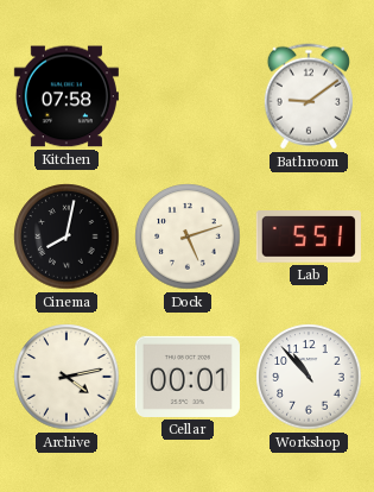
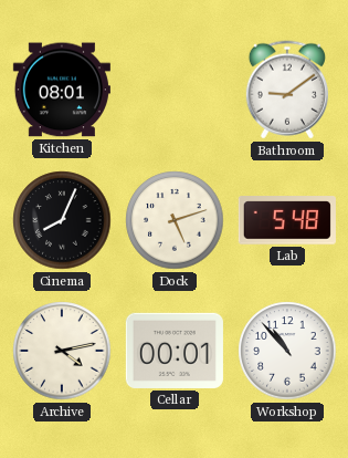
Kitchen: 07:58 -> 08:01 (62, 90)
Cinema: 8:02 -> 8:04 (62, 220)
Lab: 5:51 -> 5:48 (287, 220)
